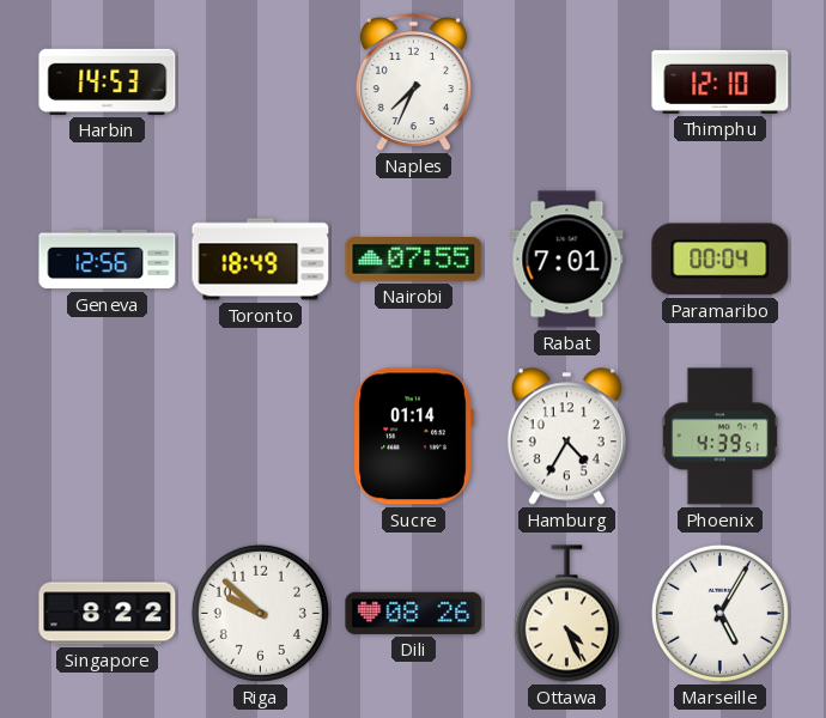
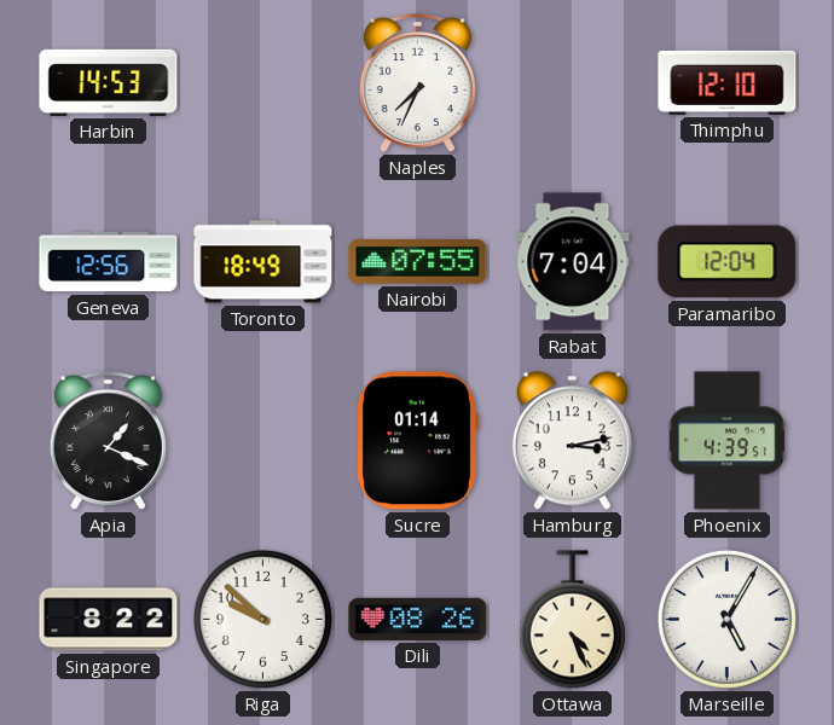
Rabat: 7:01 -> 7:04 (573, 262)
Paramaribo: 00:04 -> 12:04 (728, 262)
Apia: none -> 1:19 (108, 442)
Hamburg: 4:35 -> 3:13 (572, 441)
